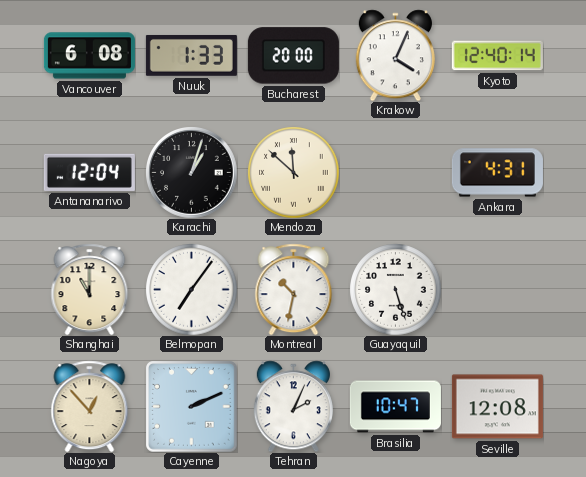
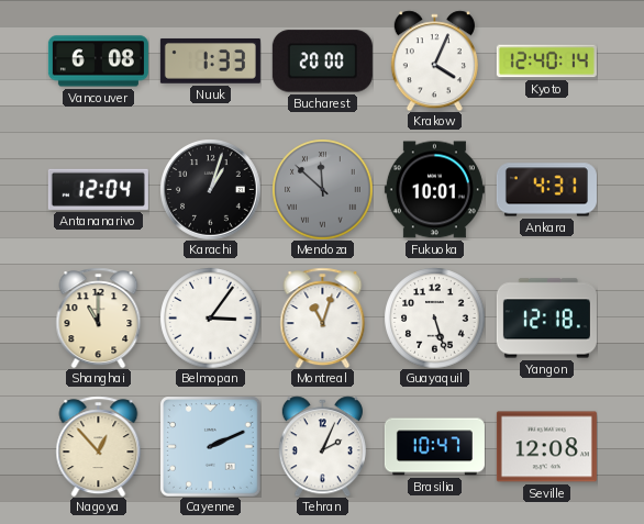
Mendoza dial: cream -> grey (322, 189)
Fukuoka: none -> 10:01 (434, 190)
Belmopan: 7:06 -> 3:06 (210, 317)
Montreal: 10:32 -> 11:03 (323, 317)
Yangon: none -> 12:18 (546, 319)
